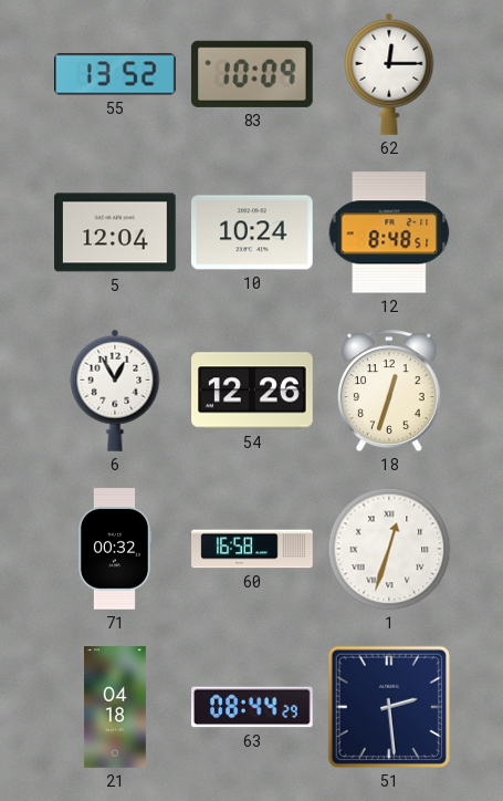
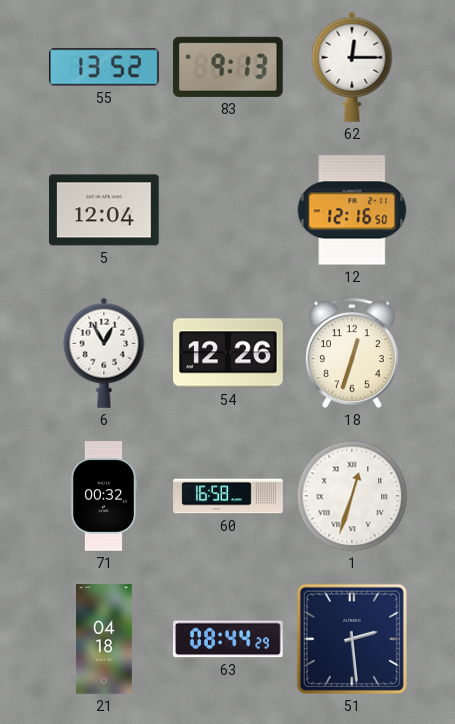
83: 10:09 -> 9:13 (228, 67)
10: 10:24 -> none (253, 232)
12: 8:48 -> 12:16 (352, 210)
